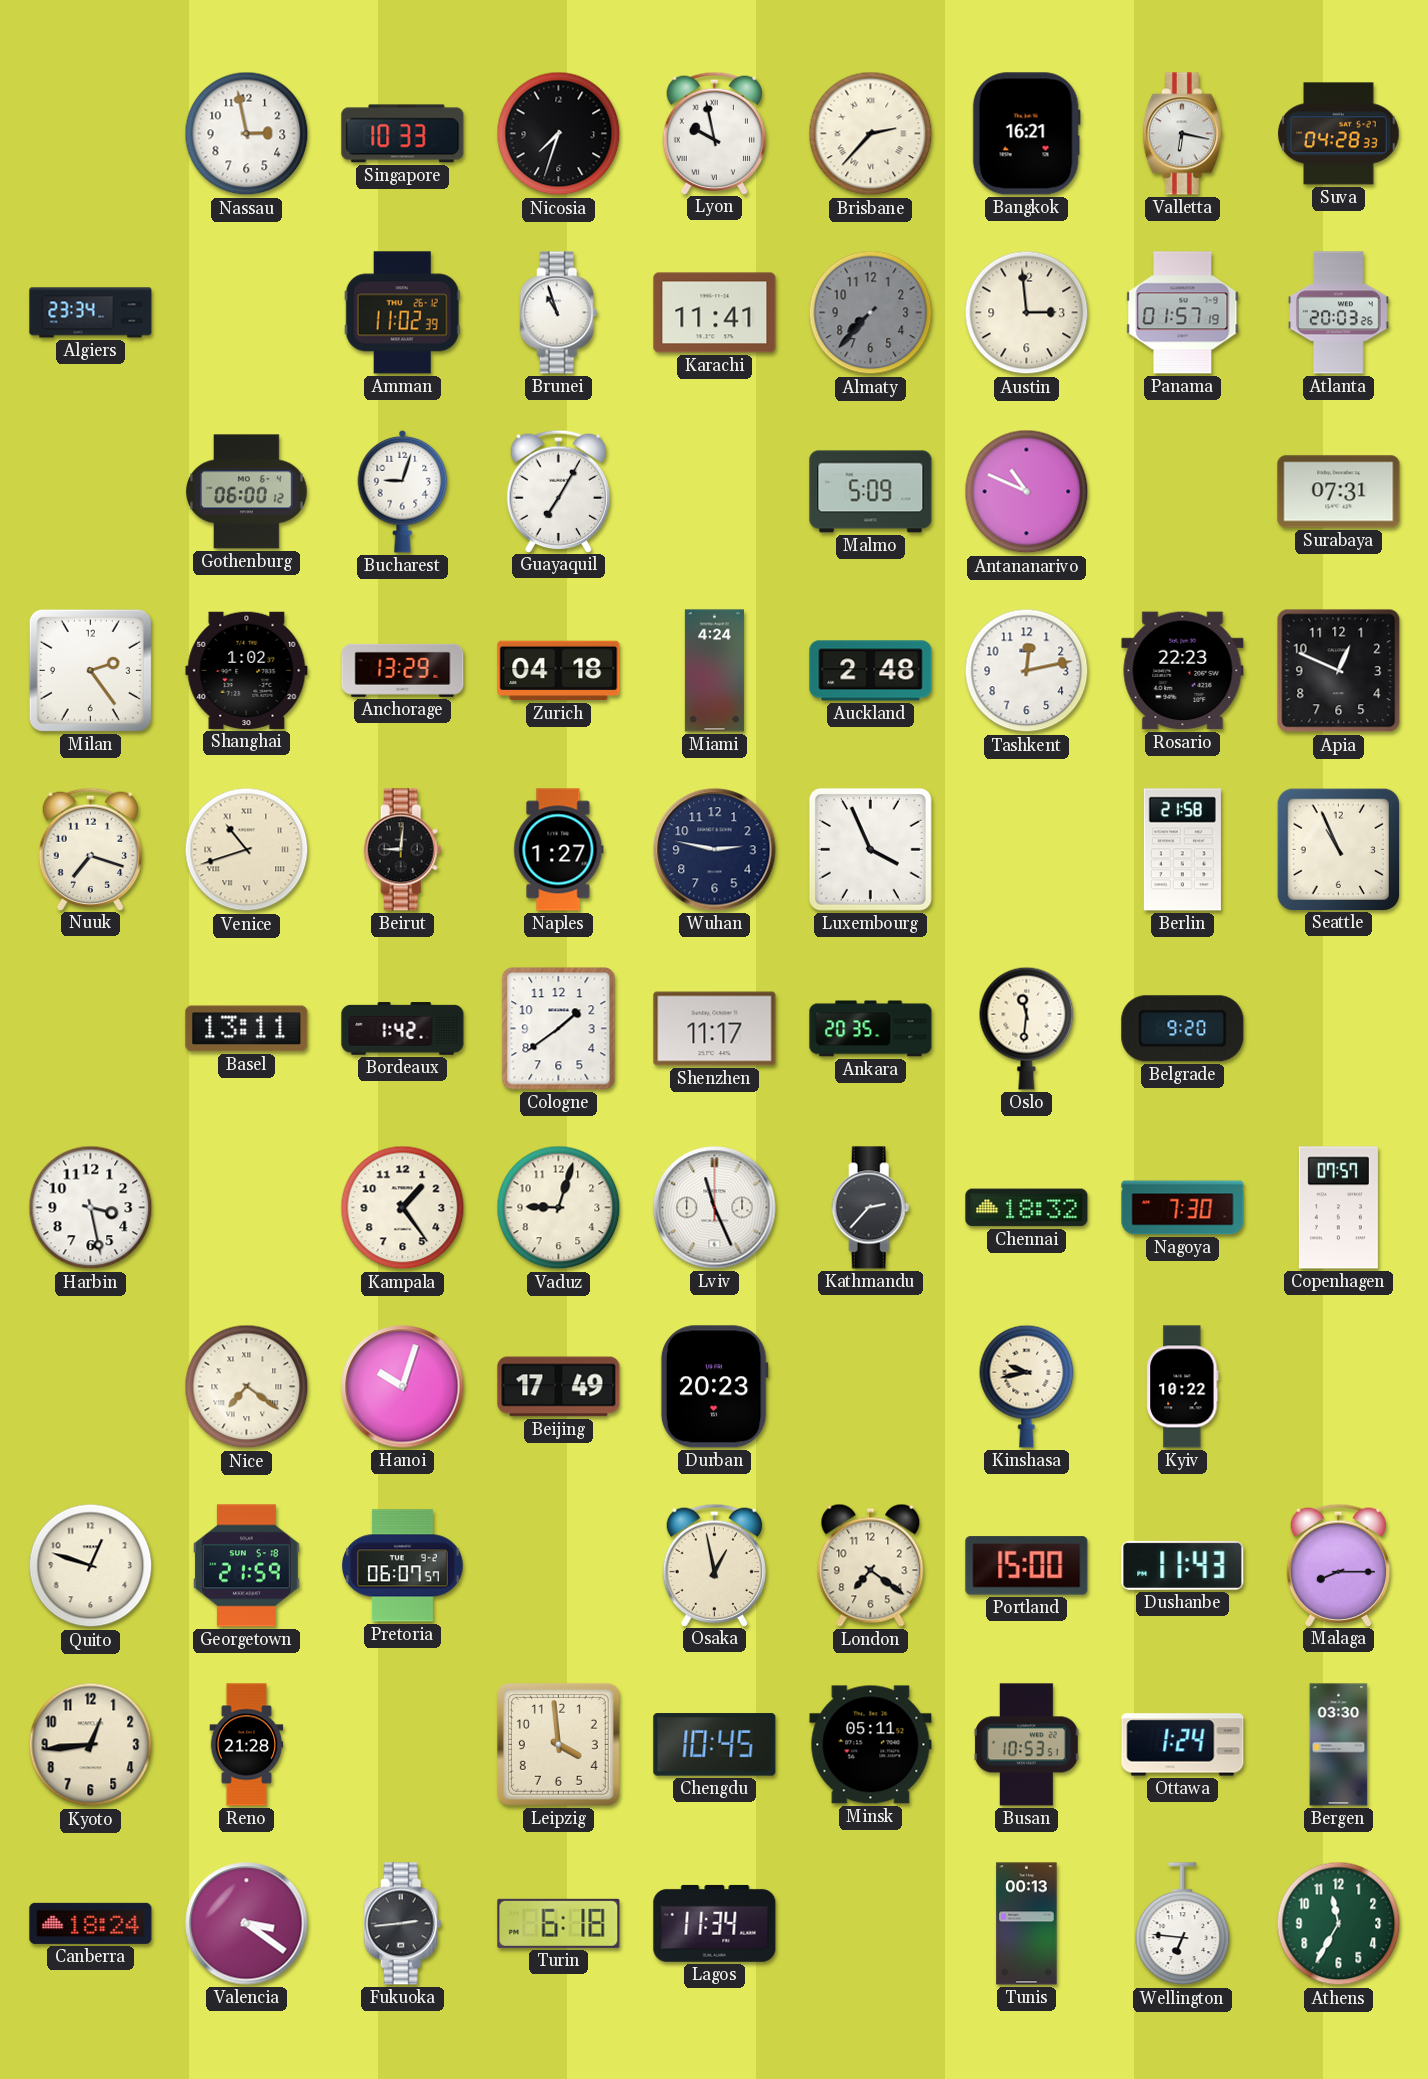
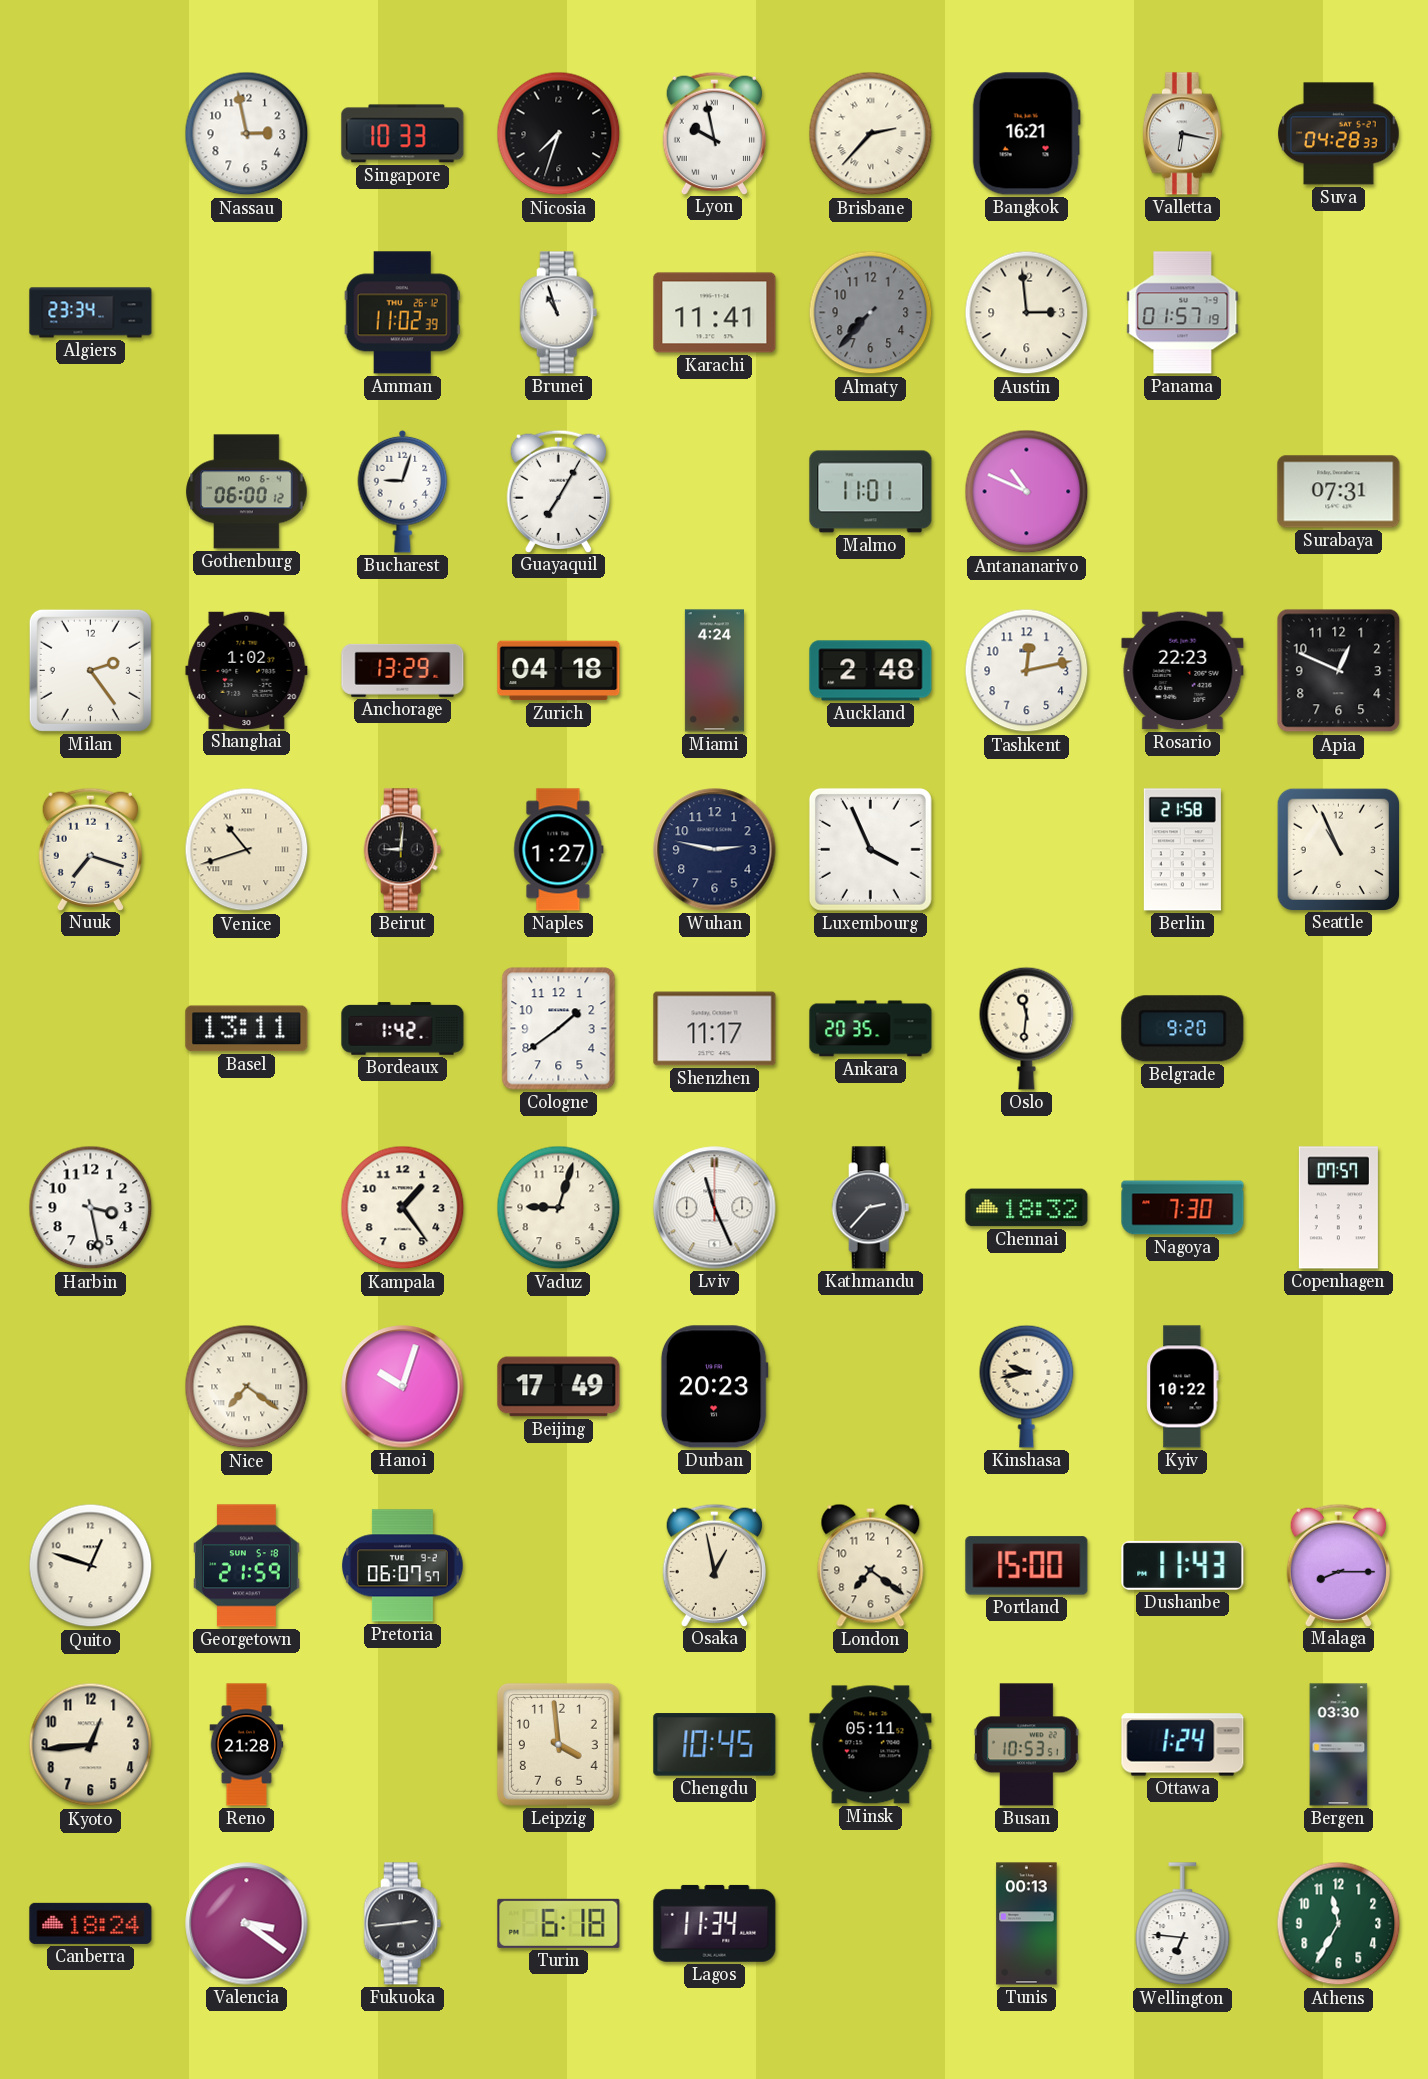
Atlanta: 20:03 -> none (1339, 313)
Malmo: 5:09 -> 11:01 (871, 492)
